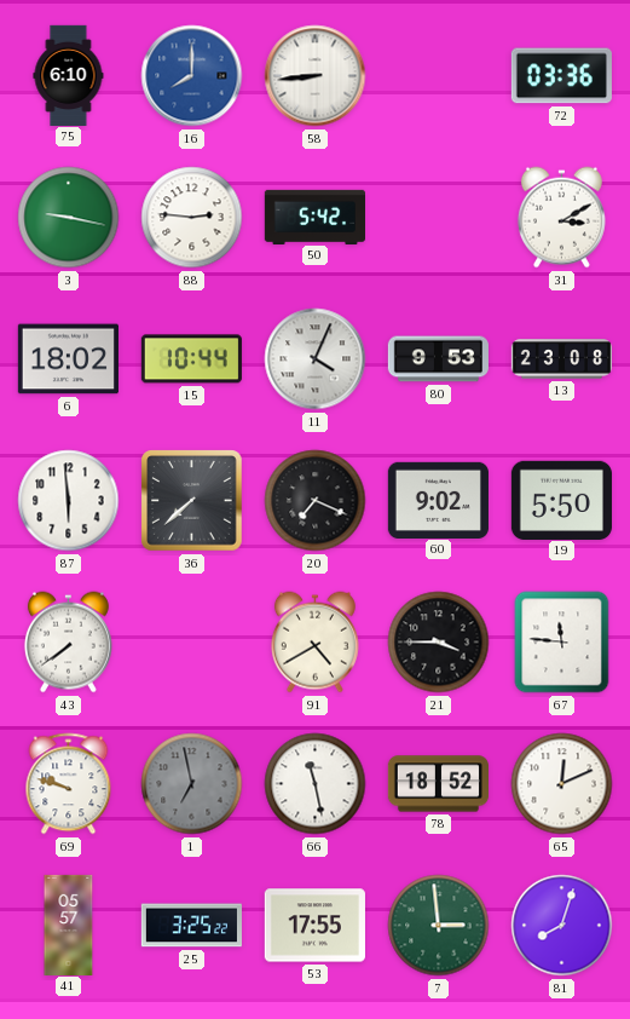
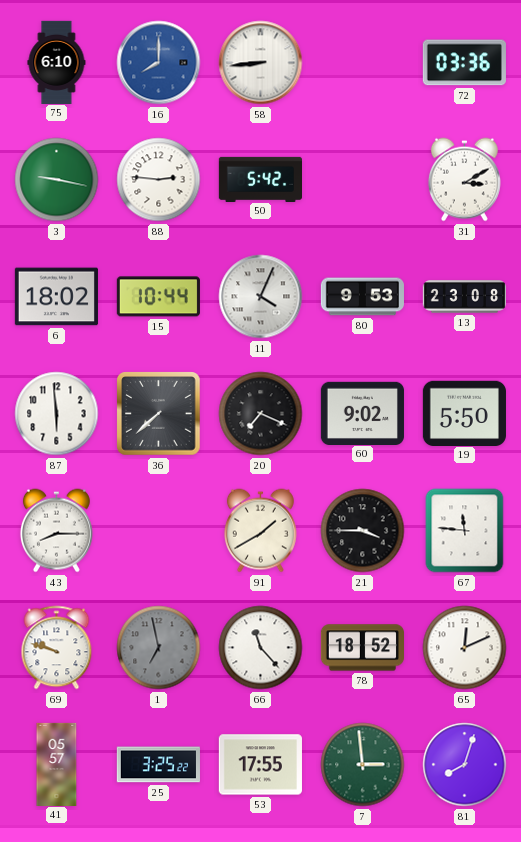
43: 7:39 -> 8:15 (56, 531)
91: 4:40 -> 1:40 (260, 531)
66: 11:28 -> 11:23 (261, 648)
